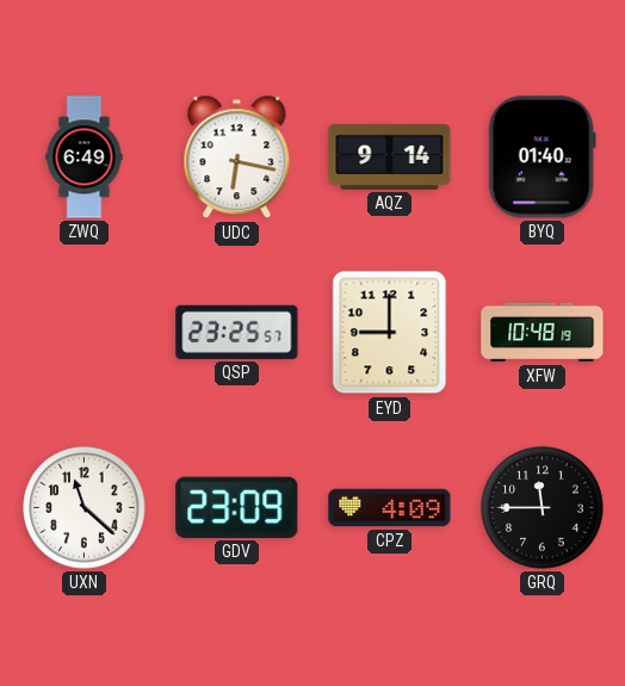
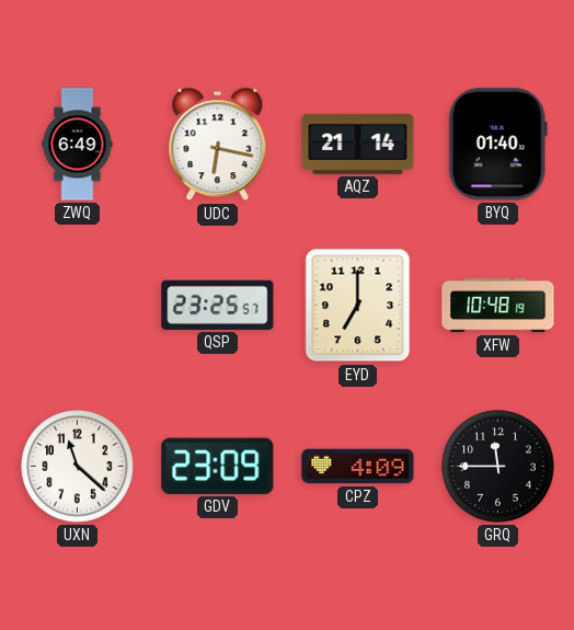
AQZ: 9:14 -> 21:14 (358, 144)
EYD: 9:00 -> 7:00 (358, 306)
